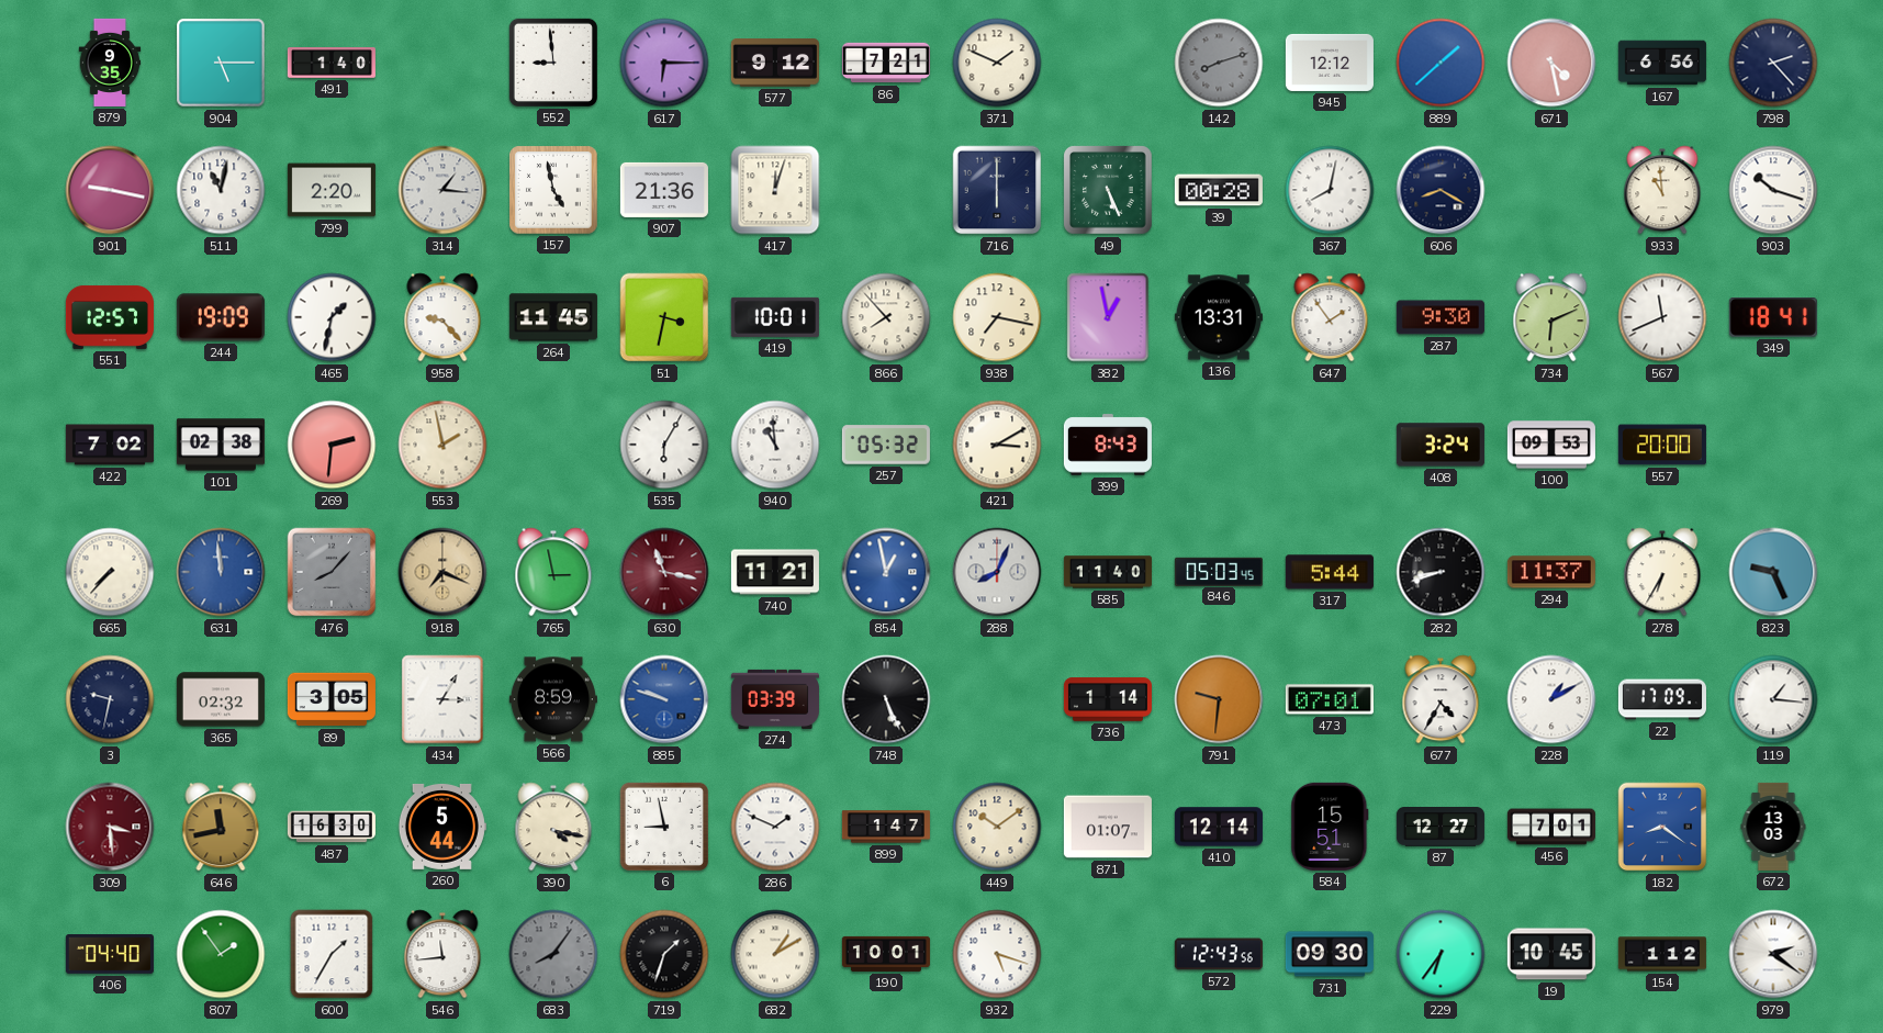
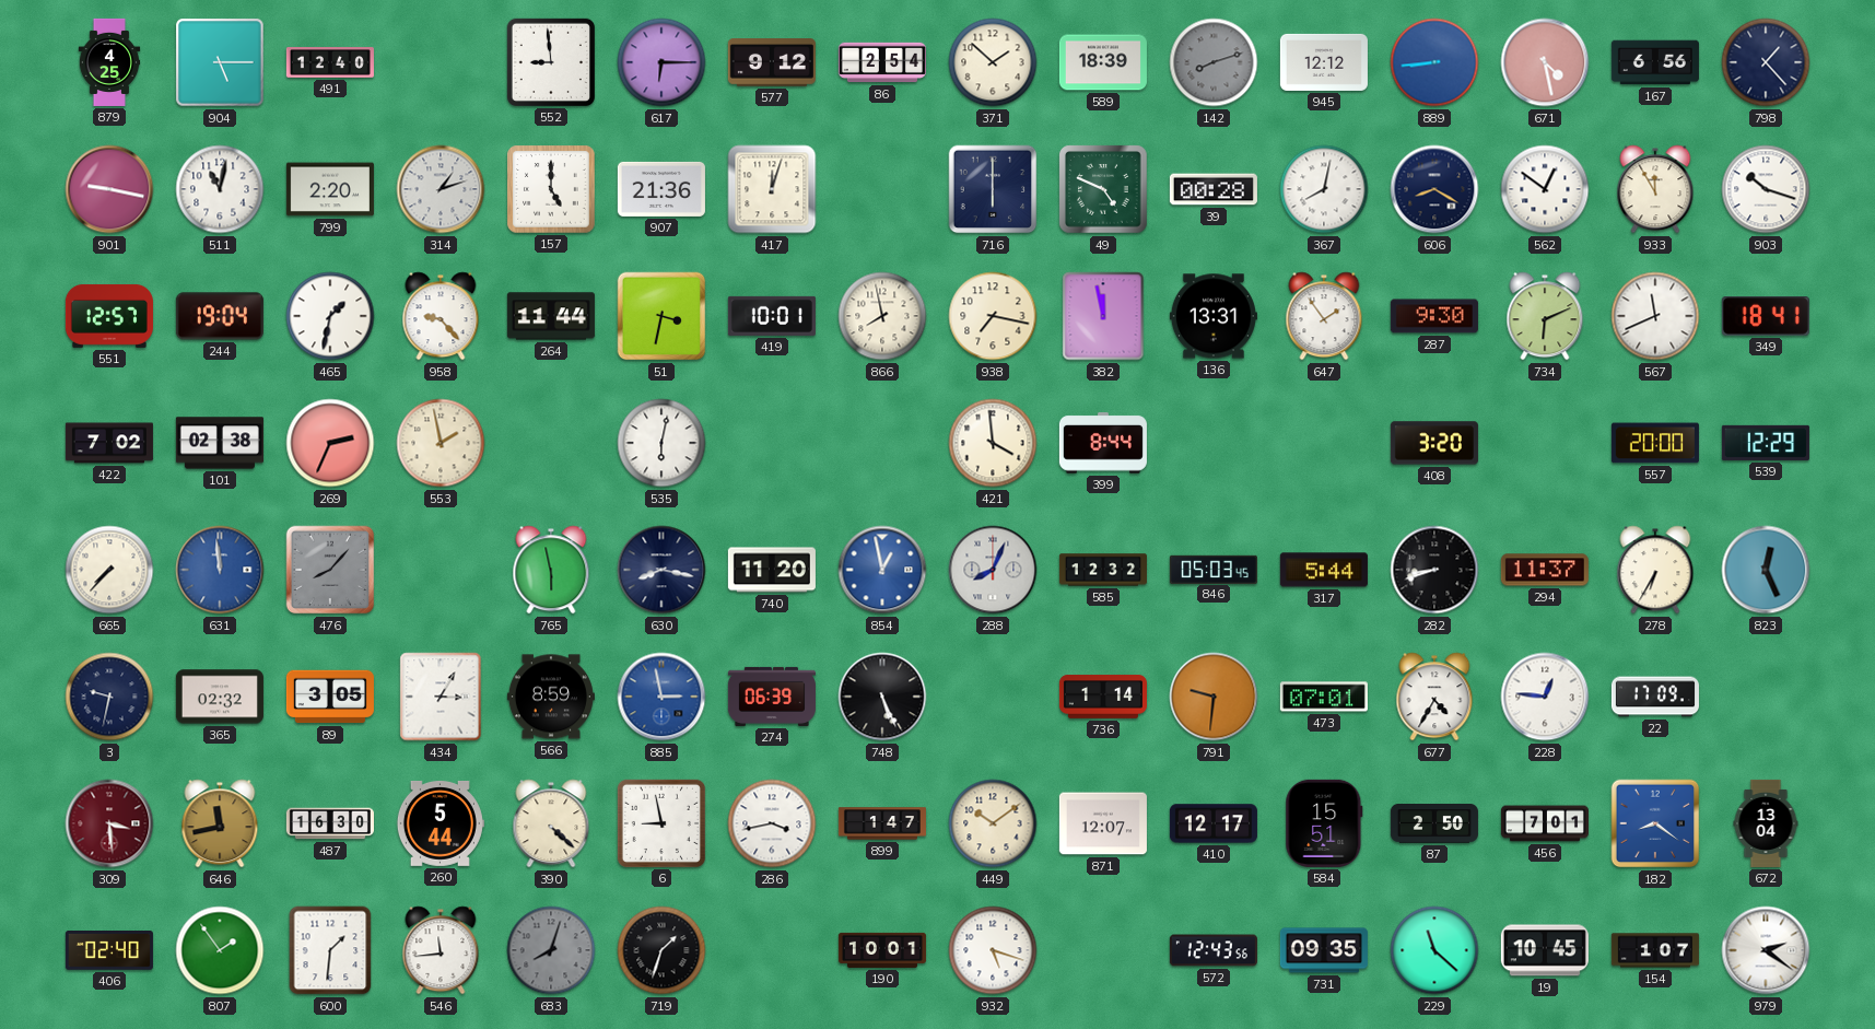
879: 9:35 -> 4:25 (109, 62)
491: 1:40 -> 12:40 (330, 63)
86: 7:21 -> 2:54 (882, 62)
371: 1:49 -> 1:52 (993, 62)
589: none -> 18:39 (1103, 62)
889: 1:38 -> 8:44 (1434, 62)
798: 2:23 -> 1:23 (1766, 62)
314: 1:16 -> 1:12 (441, 189)
157: 4:58 -> 5:00 (551, 189)
49: 5:26 -> 4:49 (1103, 189)
562: none -> 12:51 (1545, 189)
933: 10:59 -> 11:55 (1655, 189)
244: 19:09 -> 19:04 (220, 316)
264: 11:45 -> 11:44 (551, 316)
866: 7:53 -> 7:58 (882, 316)
382: 12:58 -> 11:58 (1103, 316)
269: 2:31 -> 2:34 (330, 443)
535: 6:05 -> 6:02 (661, 443)
940: 10:59 -> none (775, 445)
257: 05:32 -> none (886, 445)
421: 3:10 -> 3:59 (993, 443)
399: 8:43 -> 8:44 (1103, 443)
408: 3:24 -> 3:20 (1434, 443)
100: 09:53 -> none (1551, 445)
539: none -> 12:29 (1766, 443)
918: 7:19 -> none (442, 572)
765: 2:58 -> 5:58 (551, 570)
630: 11:17 -> 8:17 (661, 570)
630 dial: burgundy -> navy (661, 570)
740: 11:21 -> 11:20 (772, 570)
585: 11:40 -> 12:32 (1103, 570)
823: 9:26 -> 12:26 (1766, 570)
885: 9:48 -> 2:58 (661, 697)
274: 03:39 -> 06:39 (772, 697)
228: 1:10 -> 12:46 (1545, 697)
119: 1:16 -> none (1773, 699)
390: 4:17 -> 4:22 (551, 823)
286: 1:49 -> 3:43 (772, 823)
871: 01:07 -> 12:07 (1103, 823)
410: 12:14 -> 12:17 (1214, 823)
87: 12:27 -> 2:50 (1434, 823)
672: 13:03 -> 13:04 (1766, 823)
406: 04:40 -> 02:40 (109, 951)
600: 1:35 -> 1:31 (330, 950)
683: 8:06 -> 8:03 (551, 950)
682: 1:10 -> none (775, 954)
731: 09:30 -> 09:35 (1324, 950)
229: 6:36 -> 11:22 (1434, 950)
154: 1:12 -> 1:07 (1655, 950)
